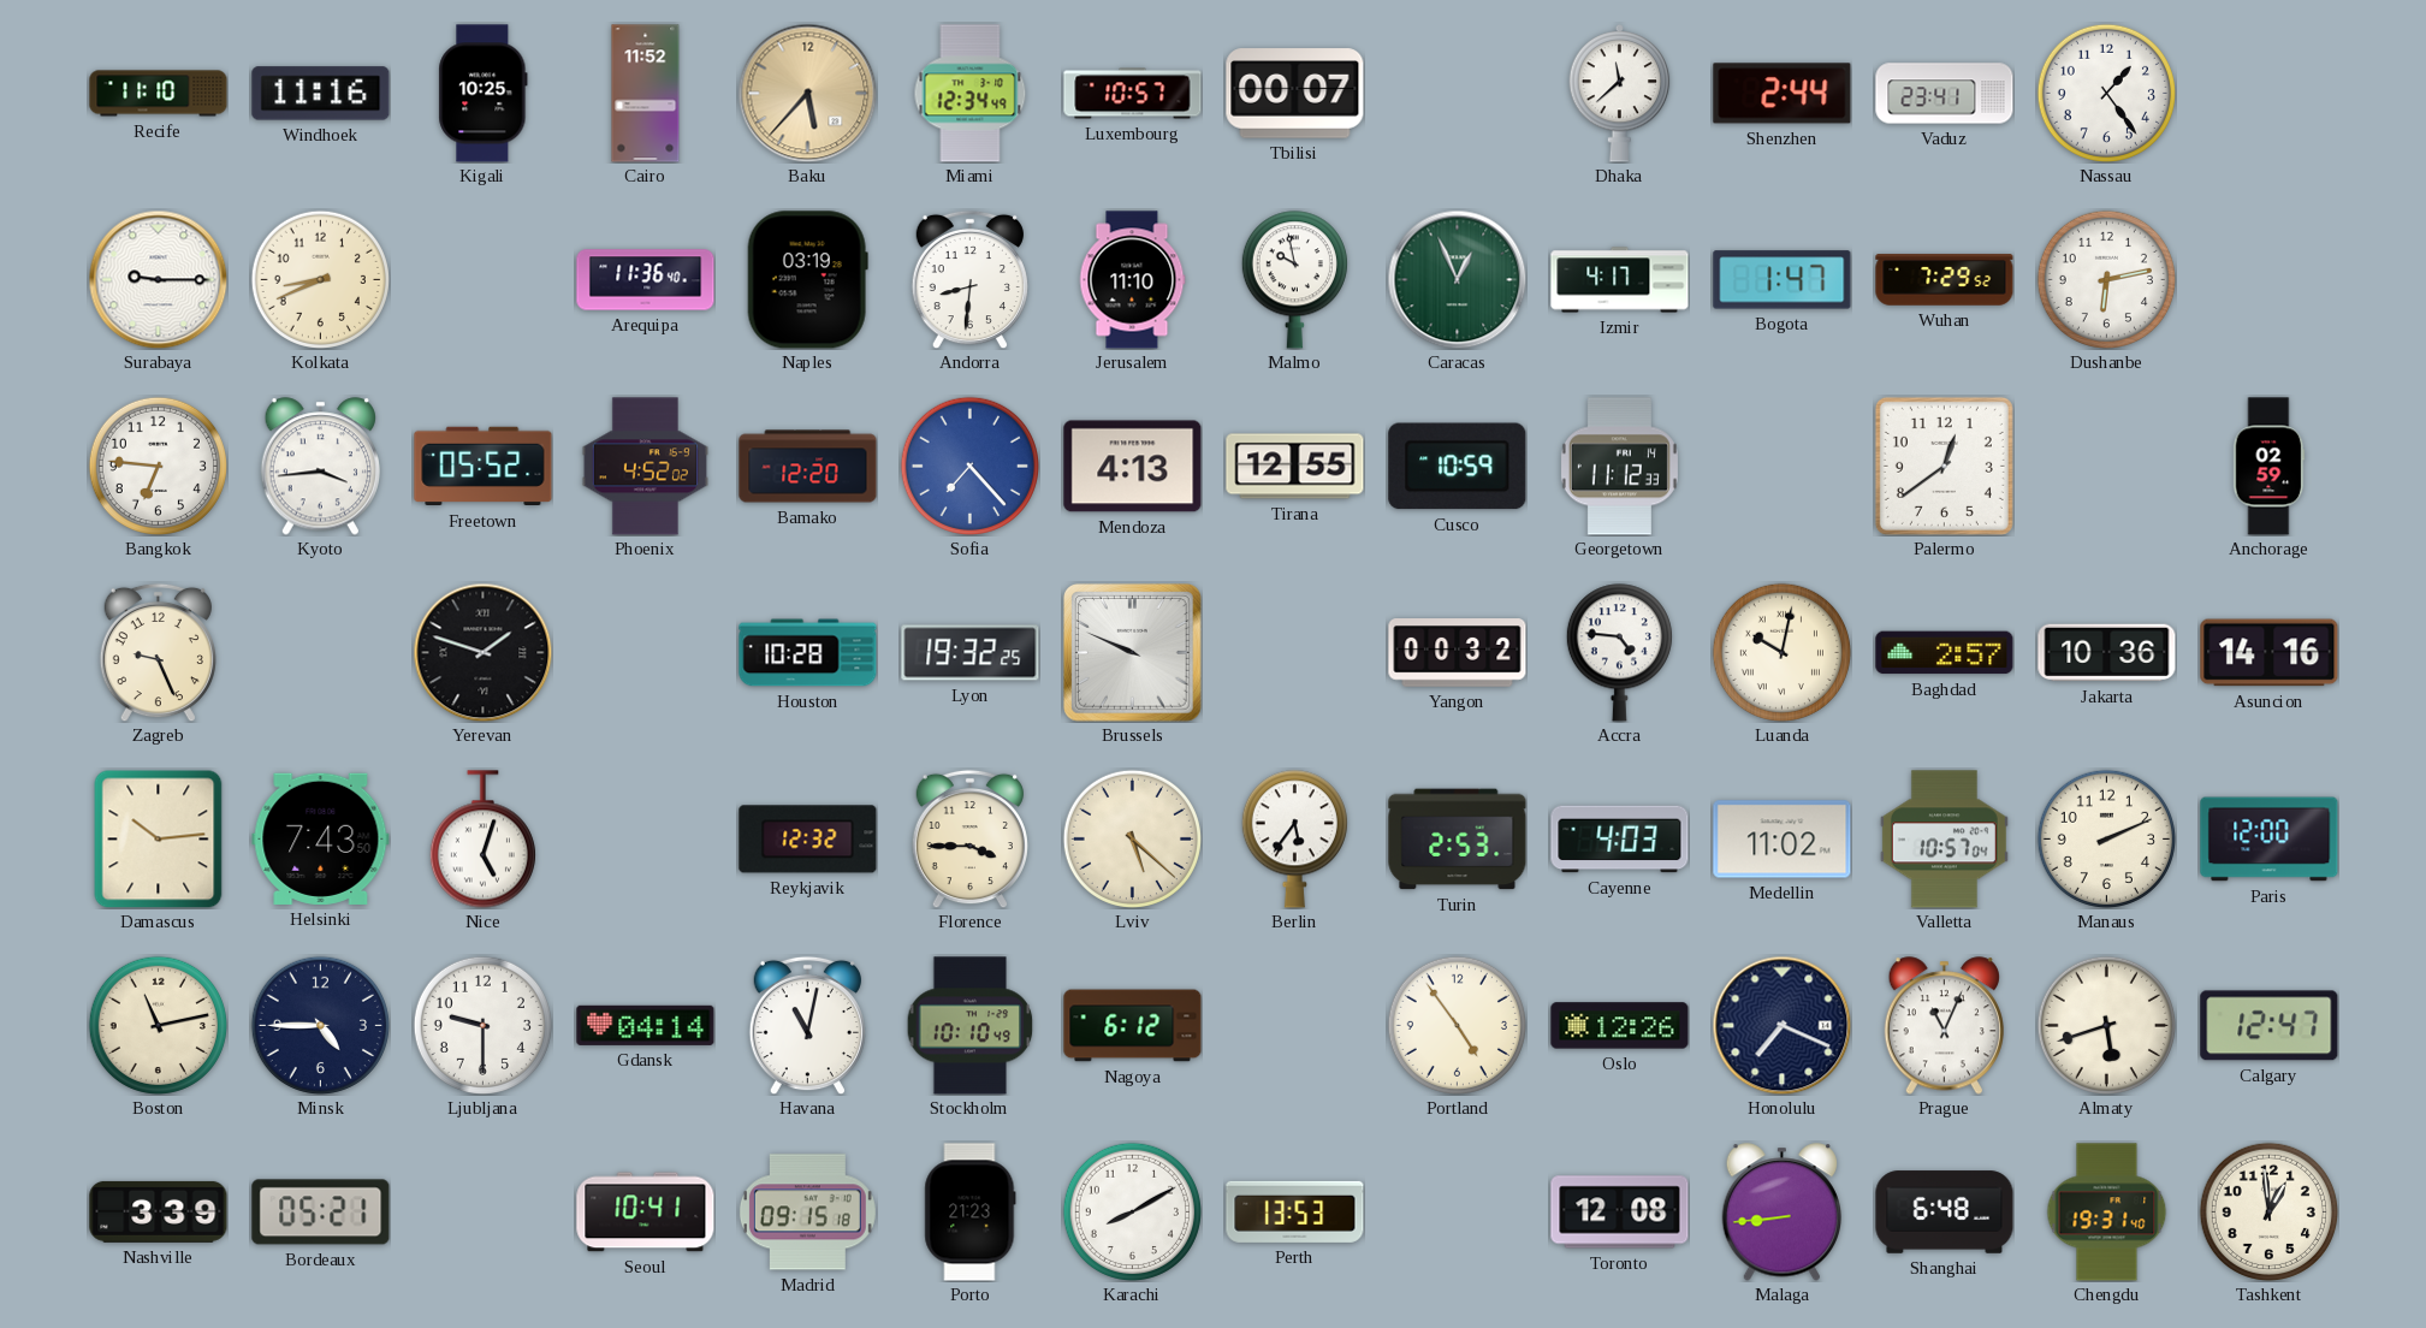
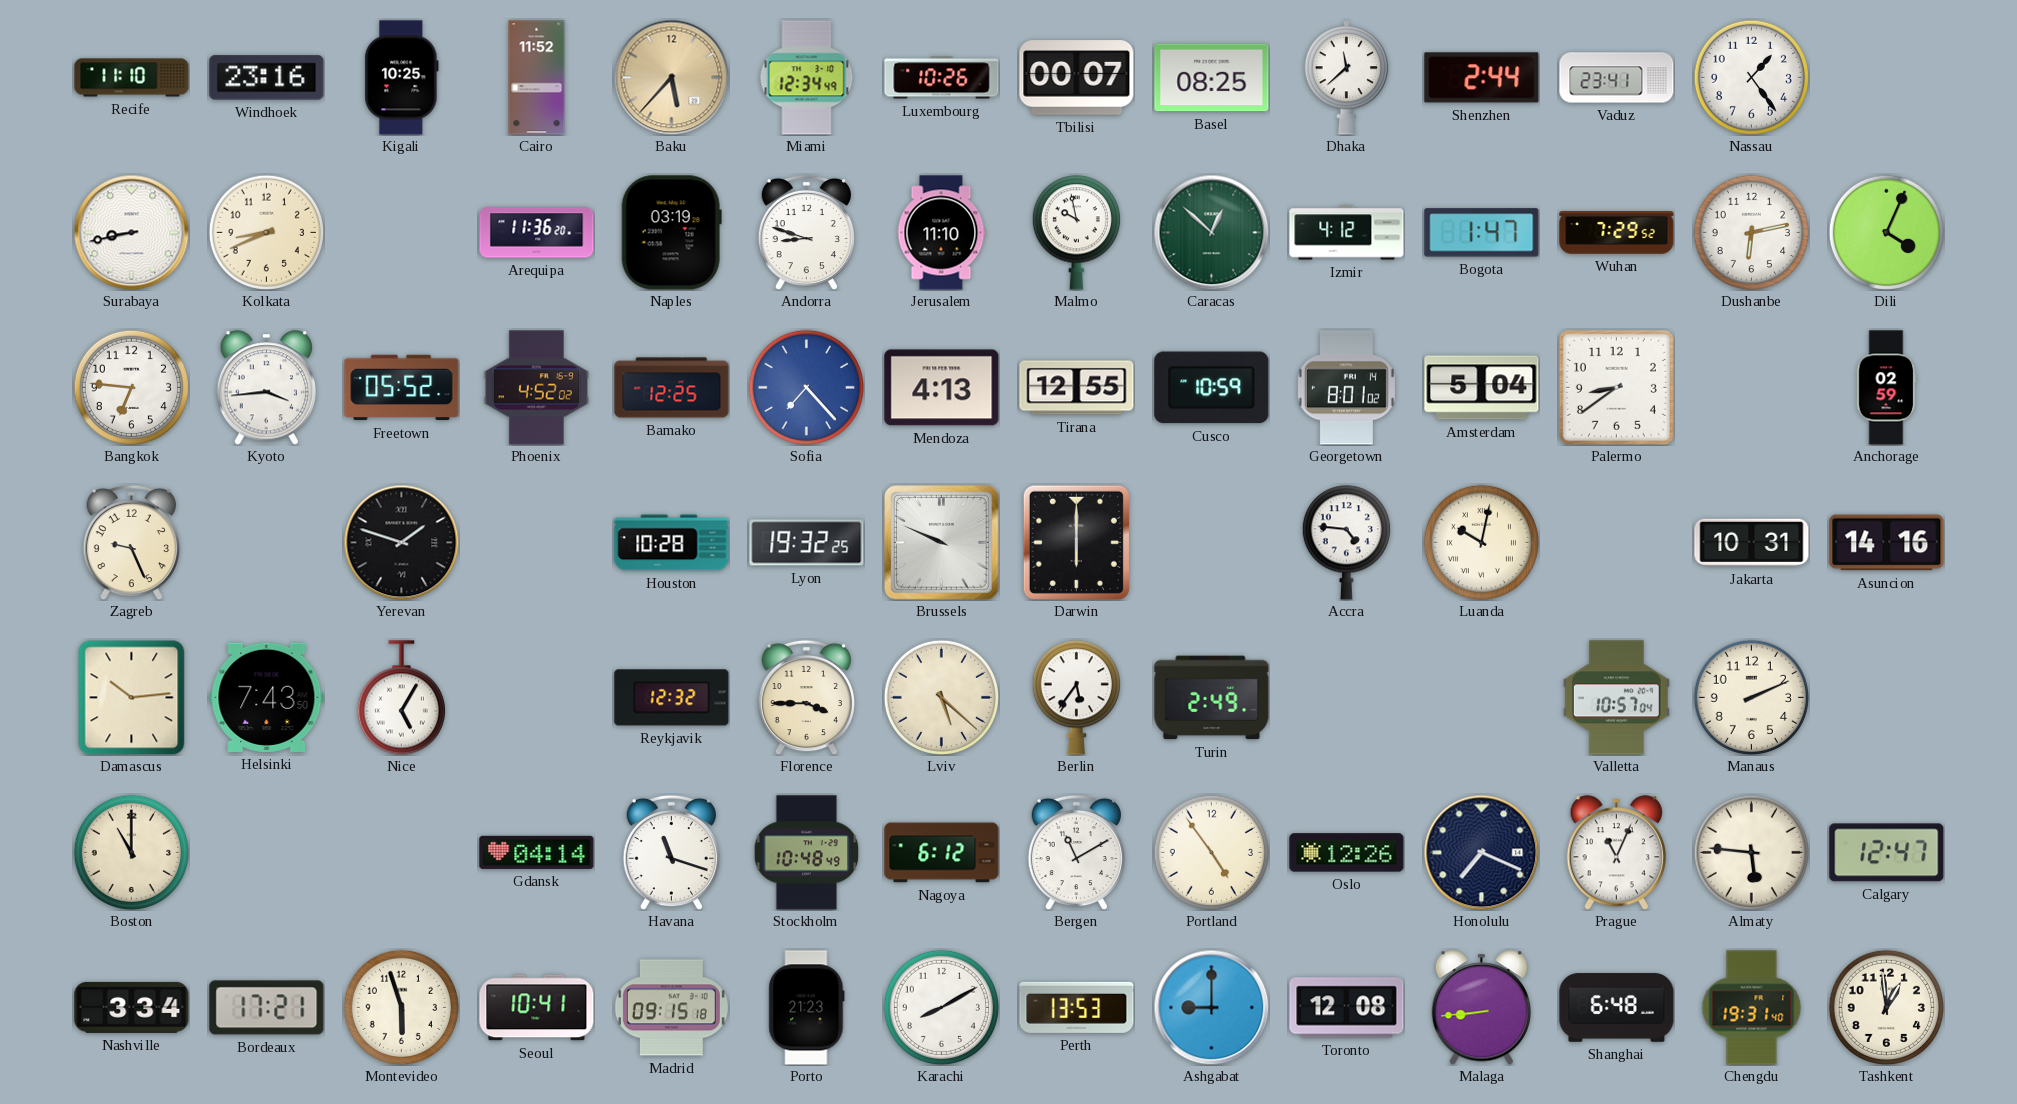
Windhoek: 11:16 -> 23:16 (267, 78)
Luxembourg: 10:57 -> 10:26 (942, 78)
Basel: none -> 08:25 (1212, 78)
Surabaya: 9:15 -> 8:43 (131, 232)
Arequipa: 11:36:40 -> 11:36:20 (537, 233)
Andorra: 8:31 -> 8:48 (806, 232)
Caracas: 12:56 -> 12:52 (1211, 232)
Izmir: 4:17 -> 4:12 (1347, 233)
Dili: none -> 4:04 (1886, 232)
Bamako: 12:20 -> 12:25 (672, 388)
Georgetown: 11:12 -> 8:01 (1346, 388)
Amsterdam: none -> 5:04 (1482, 388)
Palermo: 12:39 -> 8:39 (1616, 387)
Darwin: none -> 6:00 (1076, 542)
Yangon: 00:32 -> none (1458, 653)
Baghdad: 2:57 -> none (1945, 653)
Jakarta: 10:36 -> 10:31 (1752, 543)
Nice: 5:03 -> 5:05 (401, 698)
Turin: 2:53 -> 2:49 (1212, 698)
Cayenne: 4:03 -> none (1620, 840)
Medellin: 11:02 -> none (1783, 840)
Paris: 12:00 -> none (2270, 840)
Boston: 11:13 -> 11:00 (131, 852)
Minsk: 4:45 -> none (320, 1025)
Ljubljana: 9:30 -> none (482, 1025)
Havana: 11:02 -> 11:18 (671, 852)
Stockholm: 10:10 -> 10:48 (807, 853)
Bergen: none -> 11:10 (1076, 852)
Almaty: 5:42 -> 5:46 (1751, 852)
Nashville: 3:39 -> 3:34 (132, 1007)
Bordeaux: 05:21 -> 17:21 (267, 1008)
Montevideo: none -> 5:57 (401, 1007)
Ashgabat: none -> 9:00 (1211, 1007)
